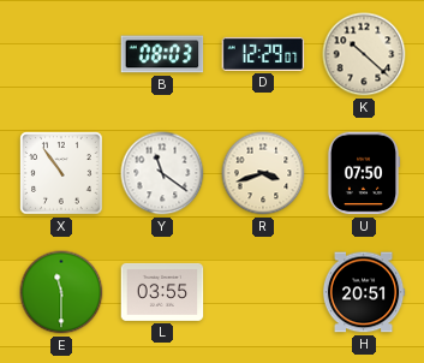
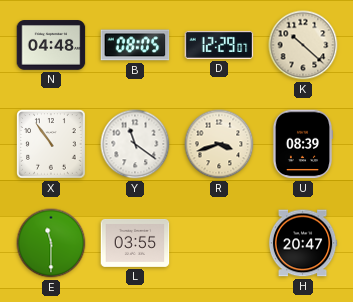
N: none -> 04:48 (51, 45)
B: 08:03 -> 08:05 (135, 45)
U: 07:50 -> 08:39 (303, 144)
H: 20:51 -> 20:47 (303, 243)
